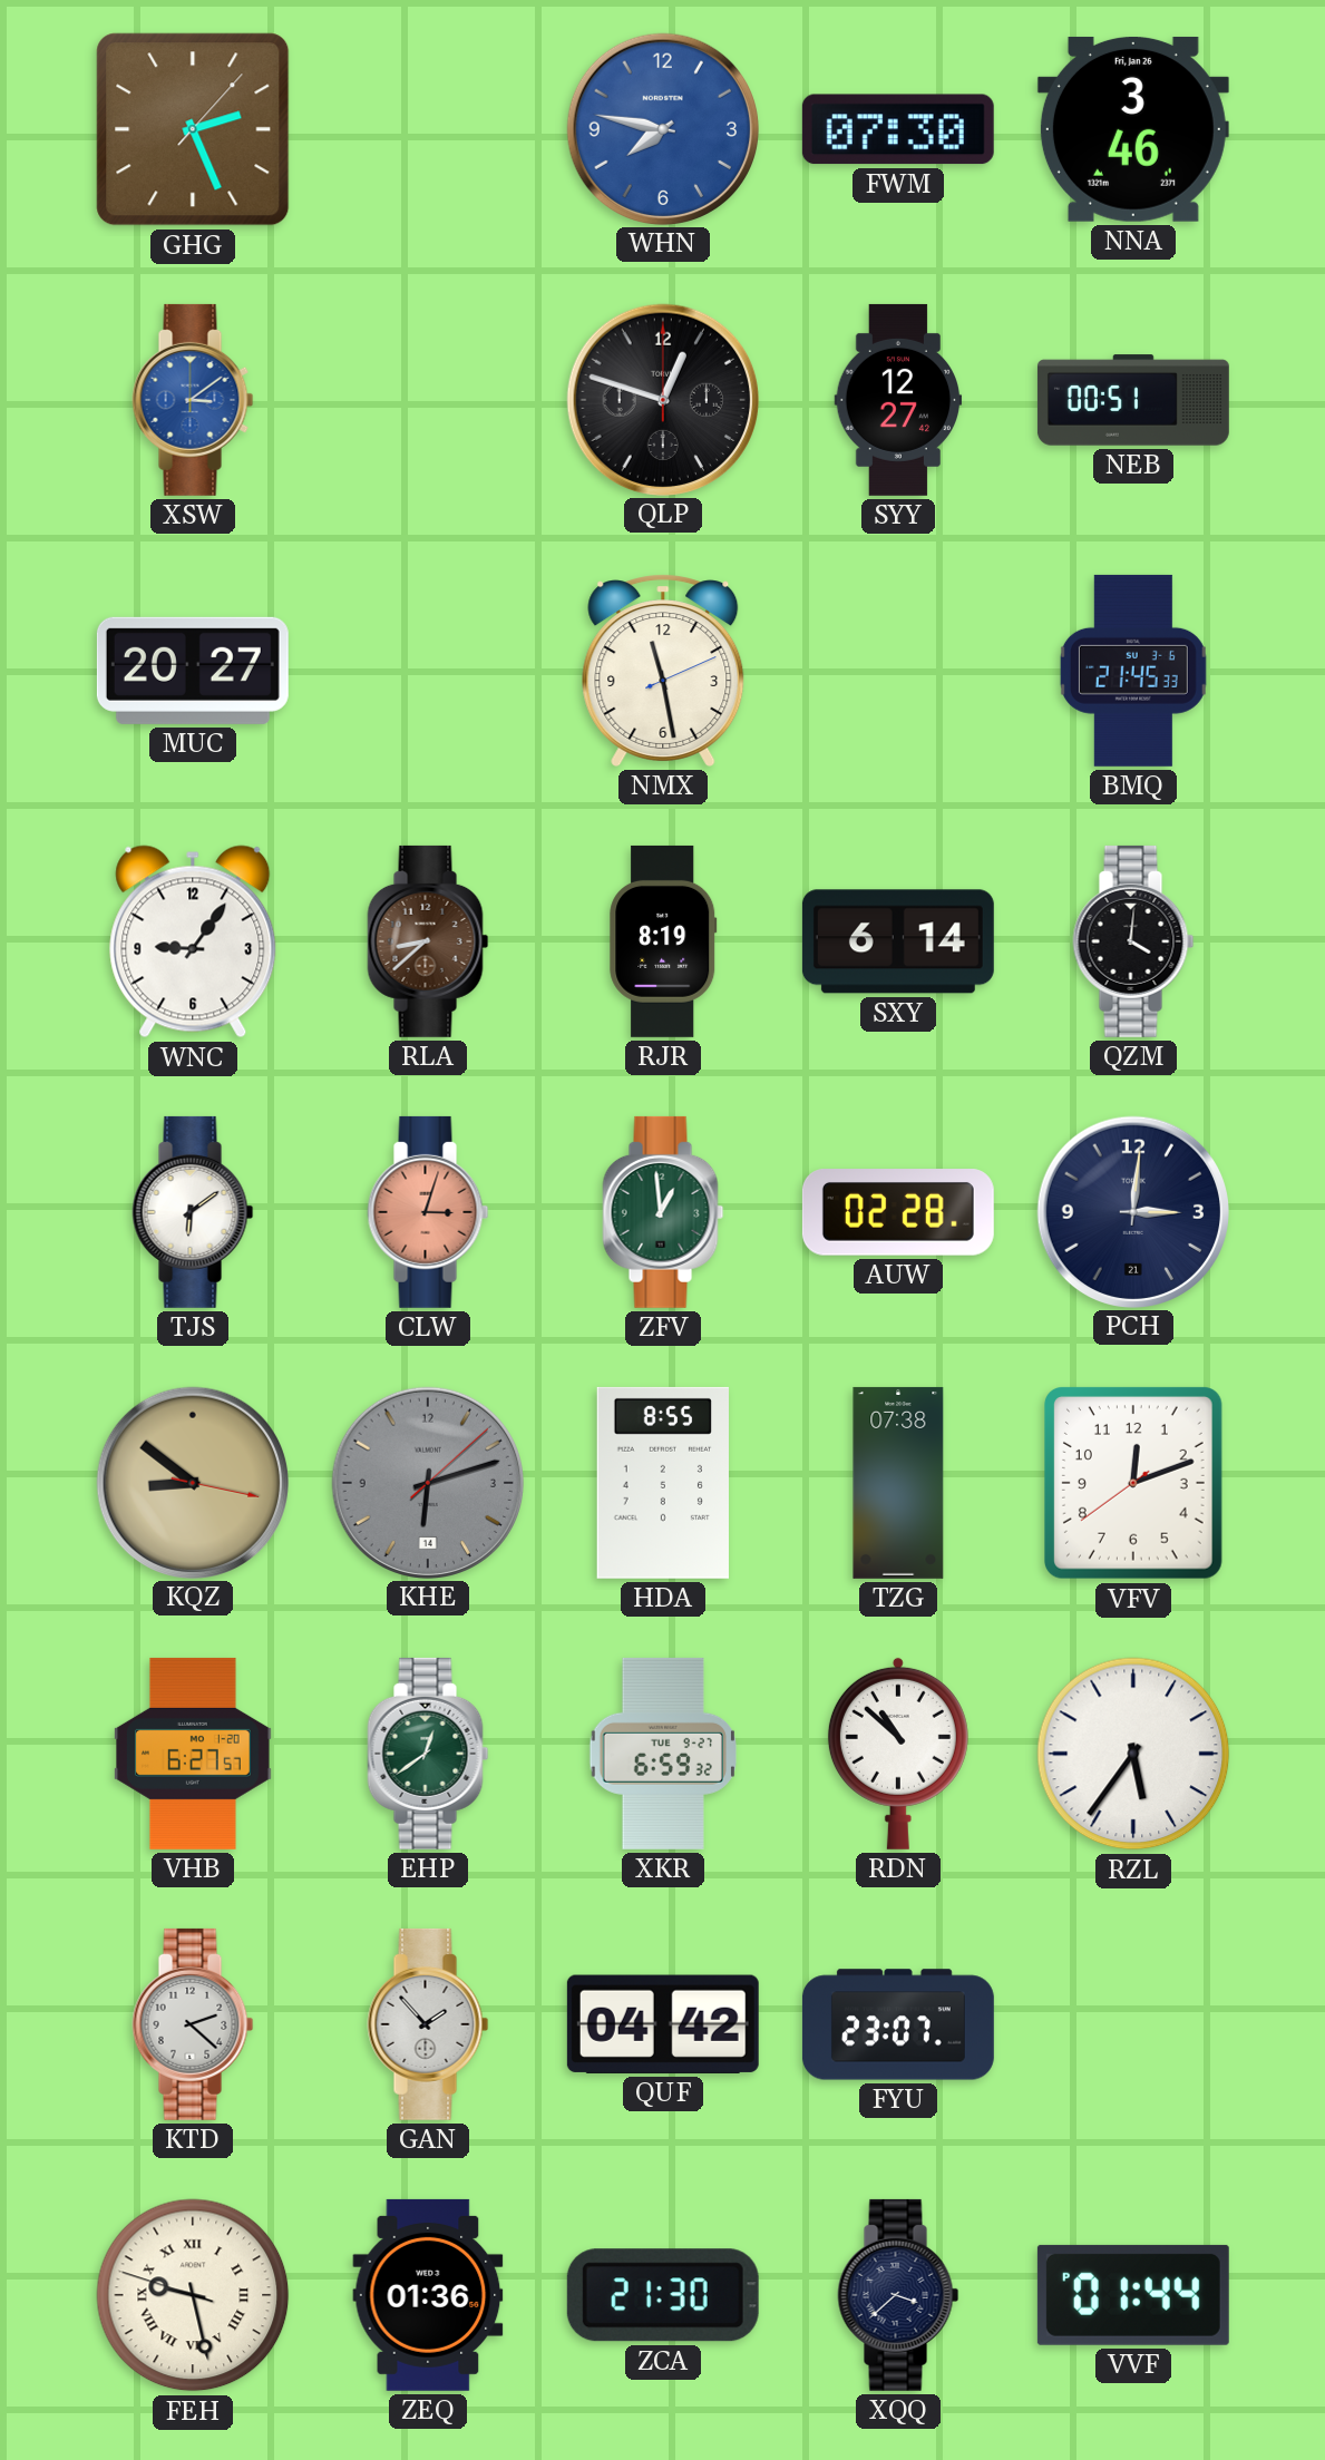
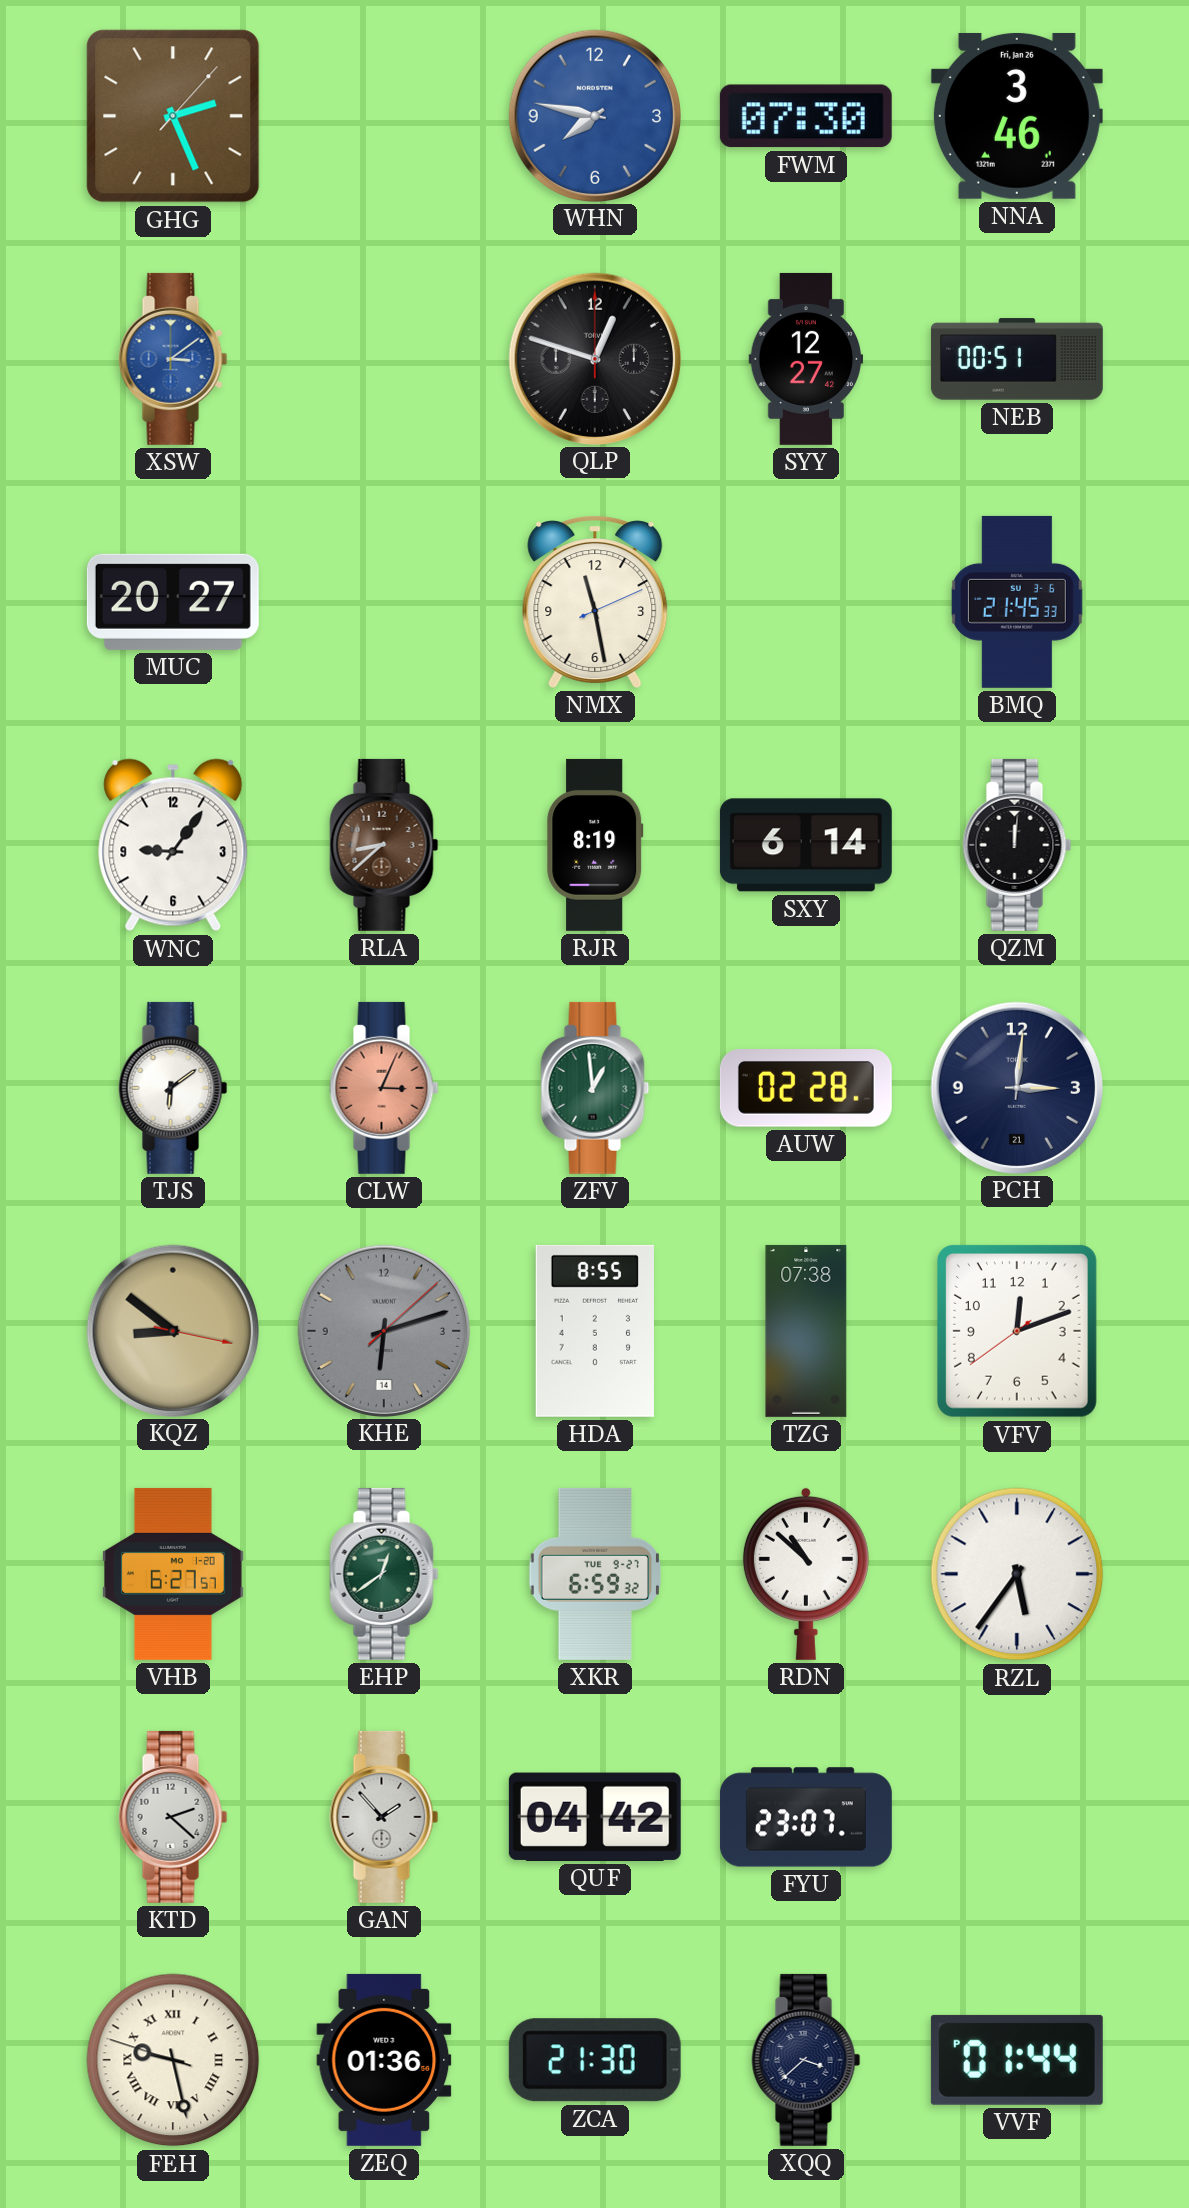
QZM: 4:01 -> 12:01 (1017, 845)
CLW: 3:03 -> 3:04 (384, 1088)
